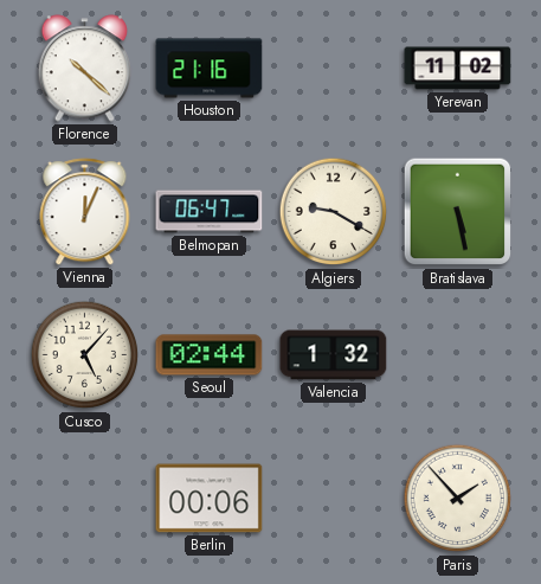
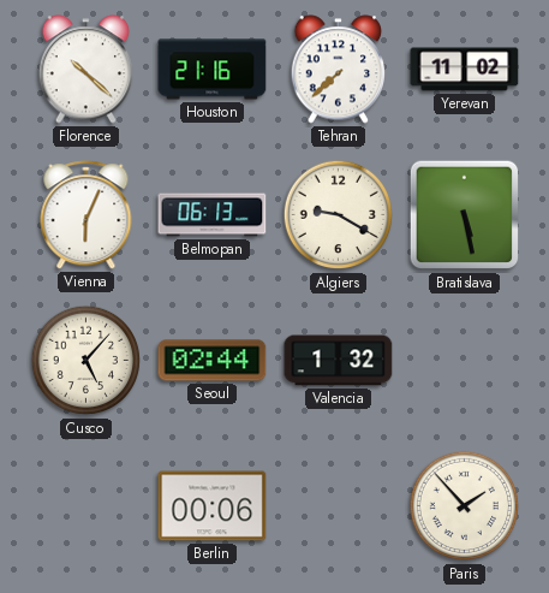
Tehran: none -> 7:38 (339, 70)
Vienna: 12:04 -> 6:04 (86, 215)
Belmopan: 06:47 -> 06:13 (213, 215)
